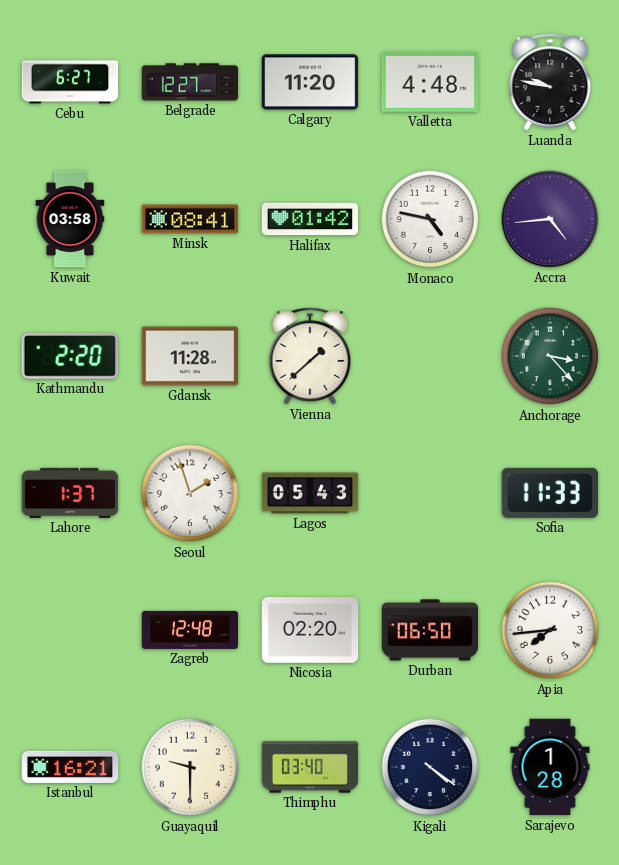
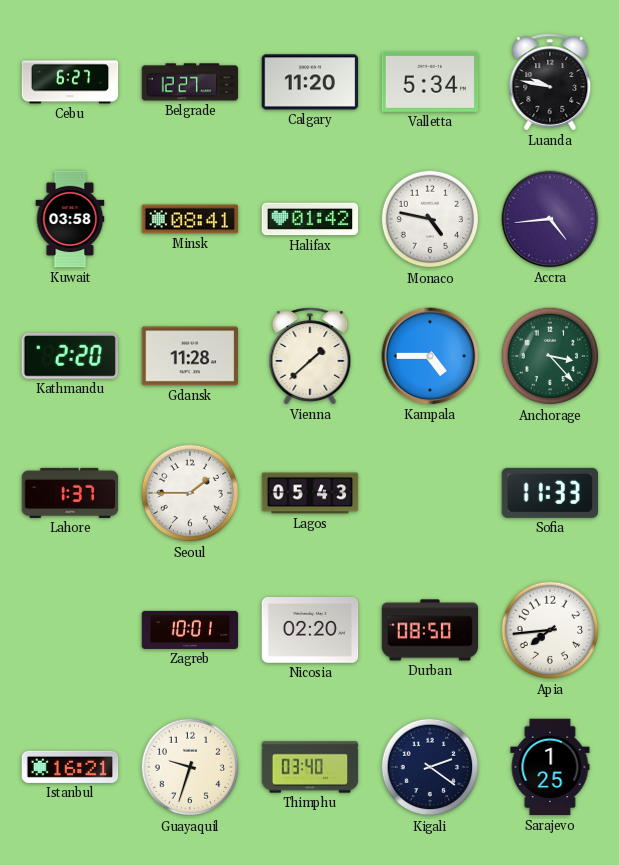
Valletta: 4:48 -> 5:34 (430, 82)
Kampala: none -> 4:45 (430, 356)
Seoul: 1:57 -> 1:45 (190, 493)
Zagreb: 12:48 -> 10:01 (190, 630)
Durban: 06:50 -> 08:50 (430, 630)
Guayaquil: 9:30 -> 9:33 (190, 767)
Kigali: 4:21 -> 2:21 (430, 767)
Sarajevo: 1:28 -> 1:25 (550, 767)
